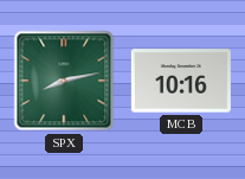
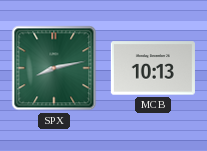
MCB: 10:16 -> 10:13 (153, 68)
